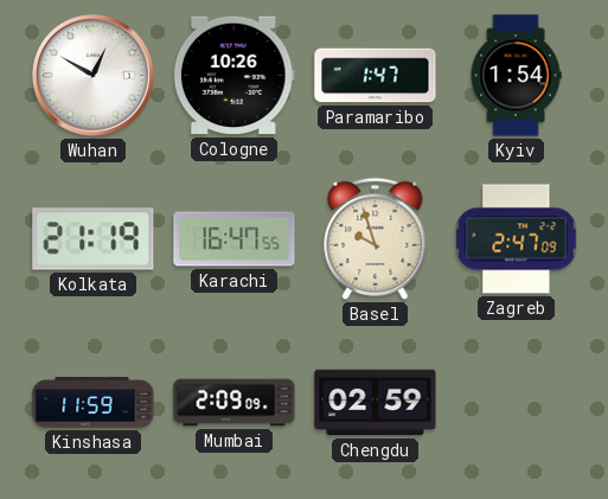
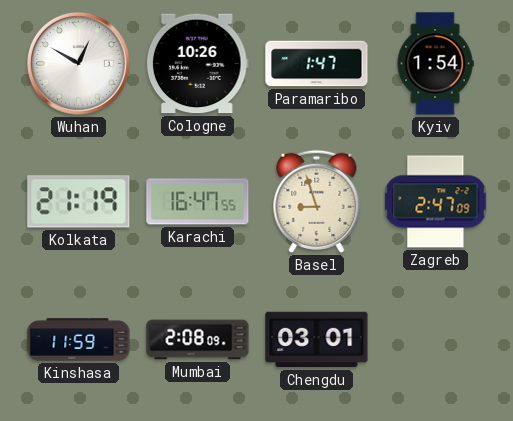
Basel: 9:57 -> 8:57 (317, 201)
Mumbai: 2:09 -> 2:08 (198, 340)
Chengdu: 02:59 -> 03:01 (317, 340)
